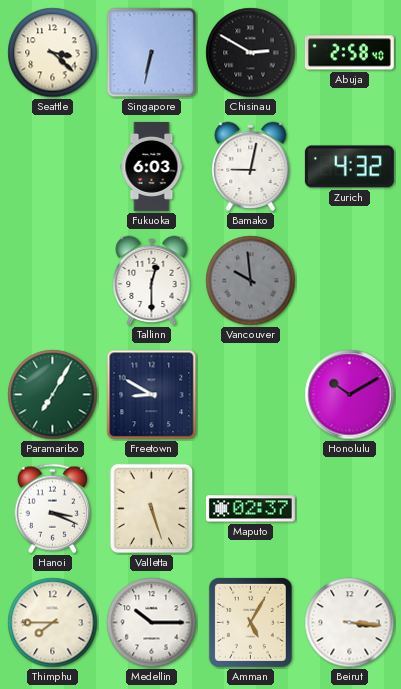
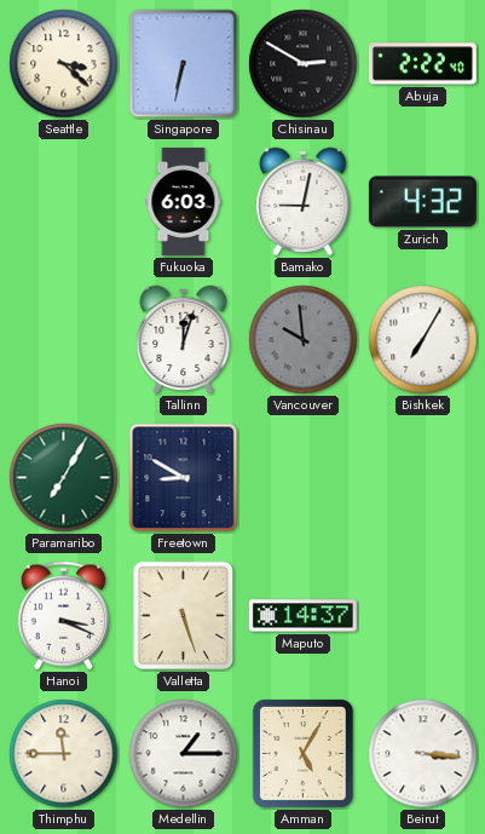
Abuja: 2:58 -> 2:22 (422, 64)
Tallinn: 12:30 -> 12:03 (184, 340)
Bishkek: none -> 7:05 (423, 340)
Honolulu: 10:10 -> none (350, 395)
Maputo: 02:37 -> 14:37 (302, 616)
Thimphu: 7:45 -> 11:45 (64, 754)
Medellin: 10:15 -> 1:15 (184, 754)
